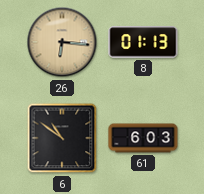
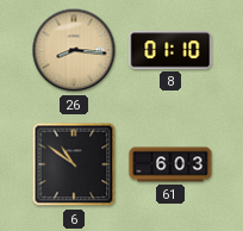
26: 6:16 -> 8:16 (74, 50)
8: 01:13 -> 01:10 (170, 50)
